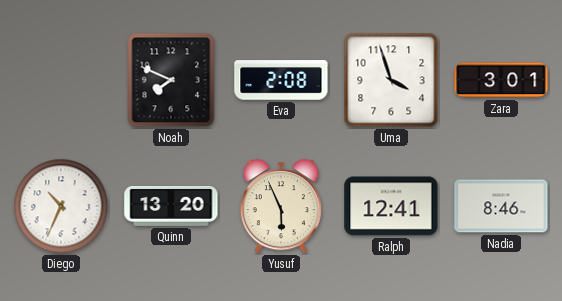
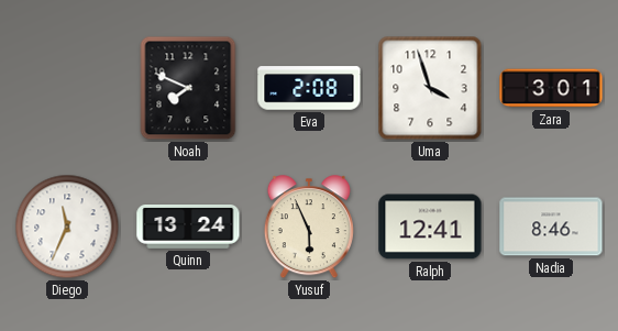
Diego: 10:34 -> 11:34 (67, 227)
Quinn: 13:20 -> 13:24 (188, 228)
